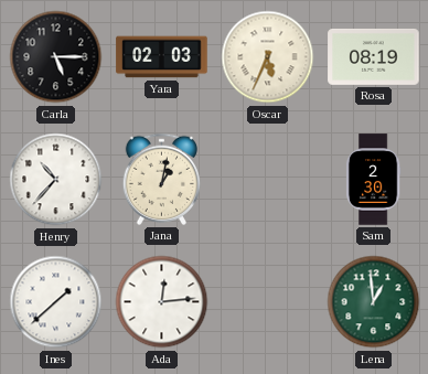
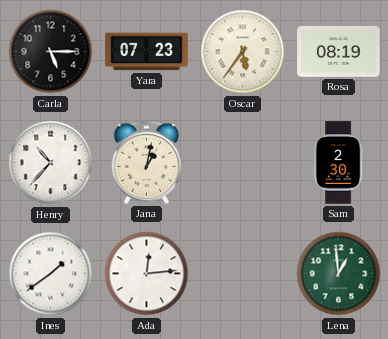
Yara: 02:03 -> 07:23 (147, 52)
Oscar: 5:34 -> 5:36 (243, 52)
Ines: 1:38 -> 1:39 (51, 274)
